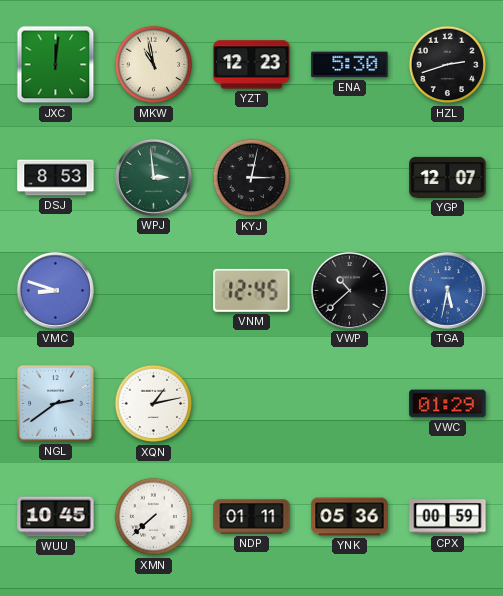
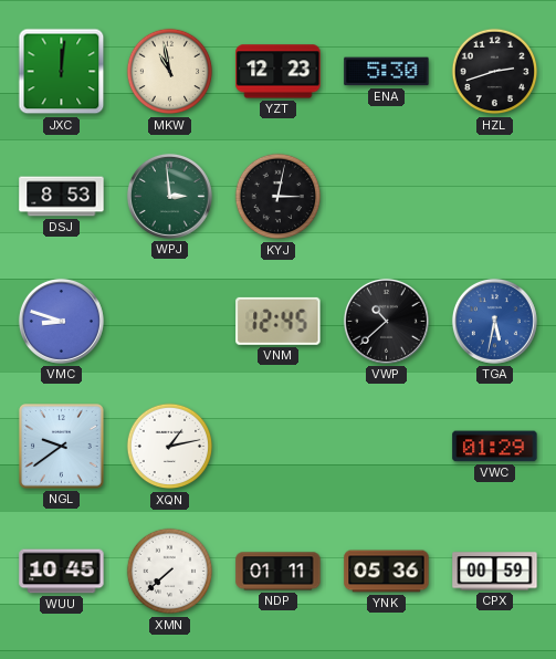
YGP: 12:07 -> none (448, 177)
NGL: 2:39 -> 9:39 (62, 447)
